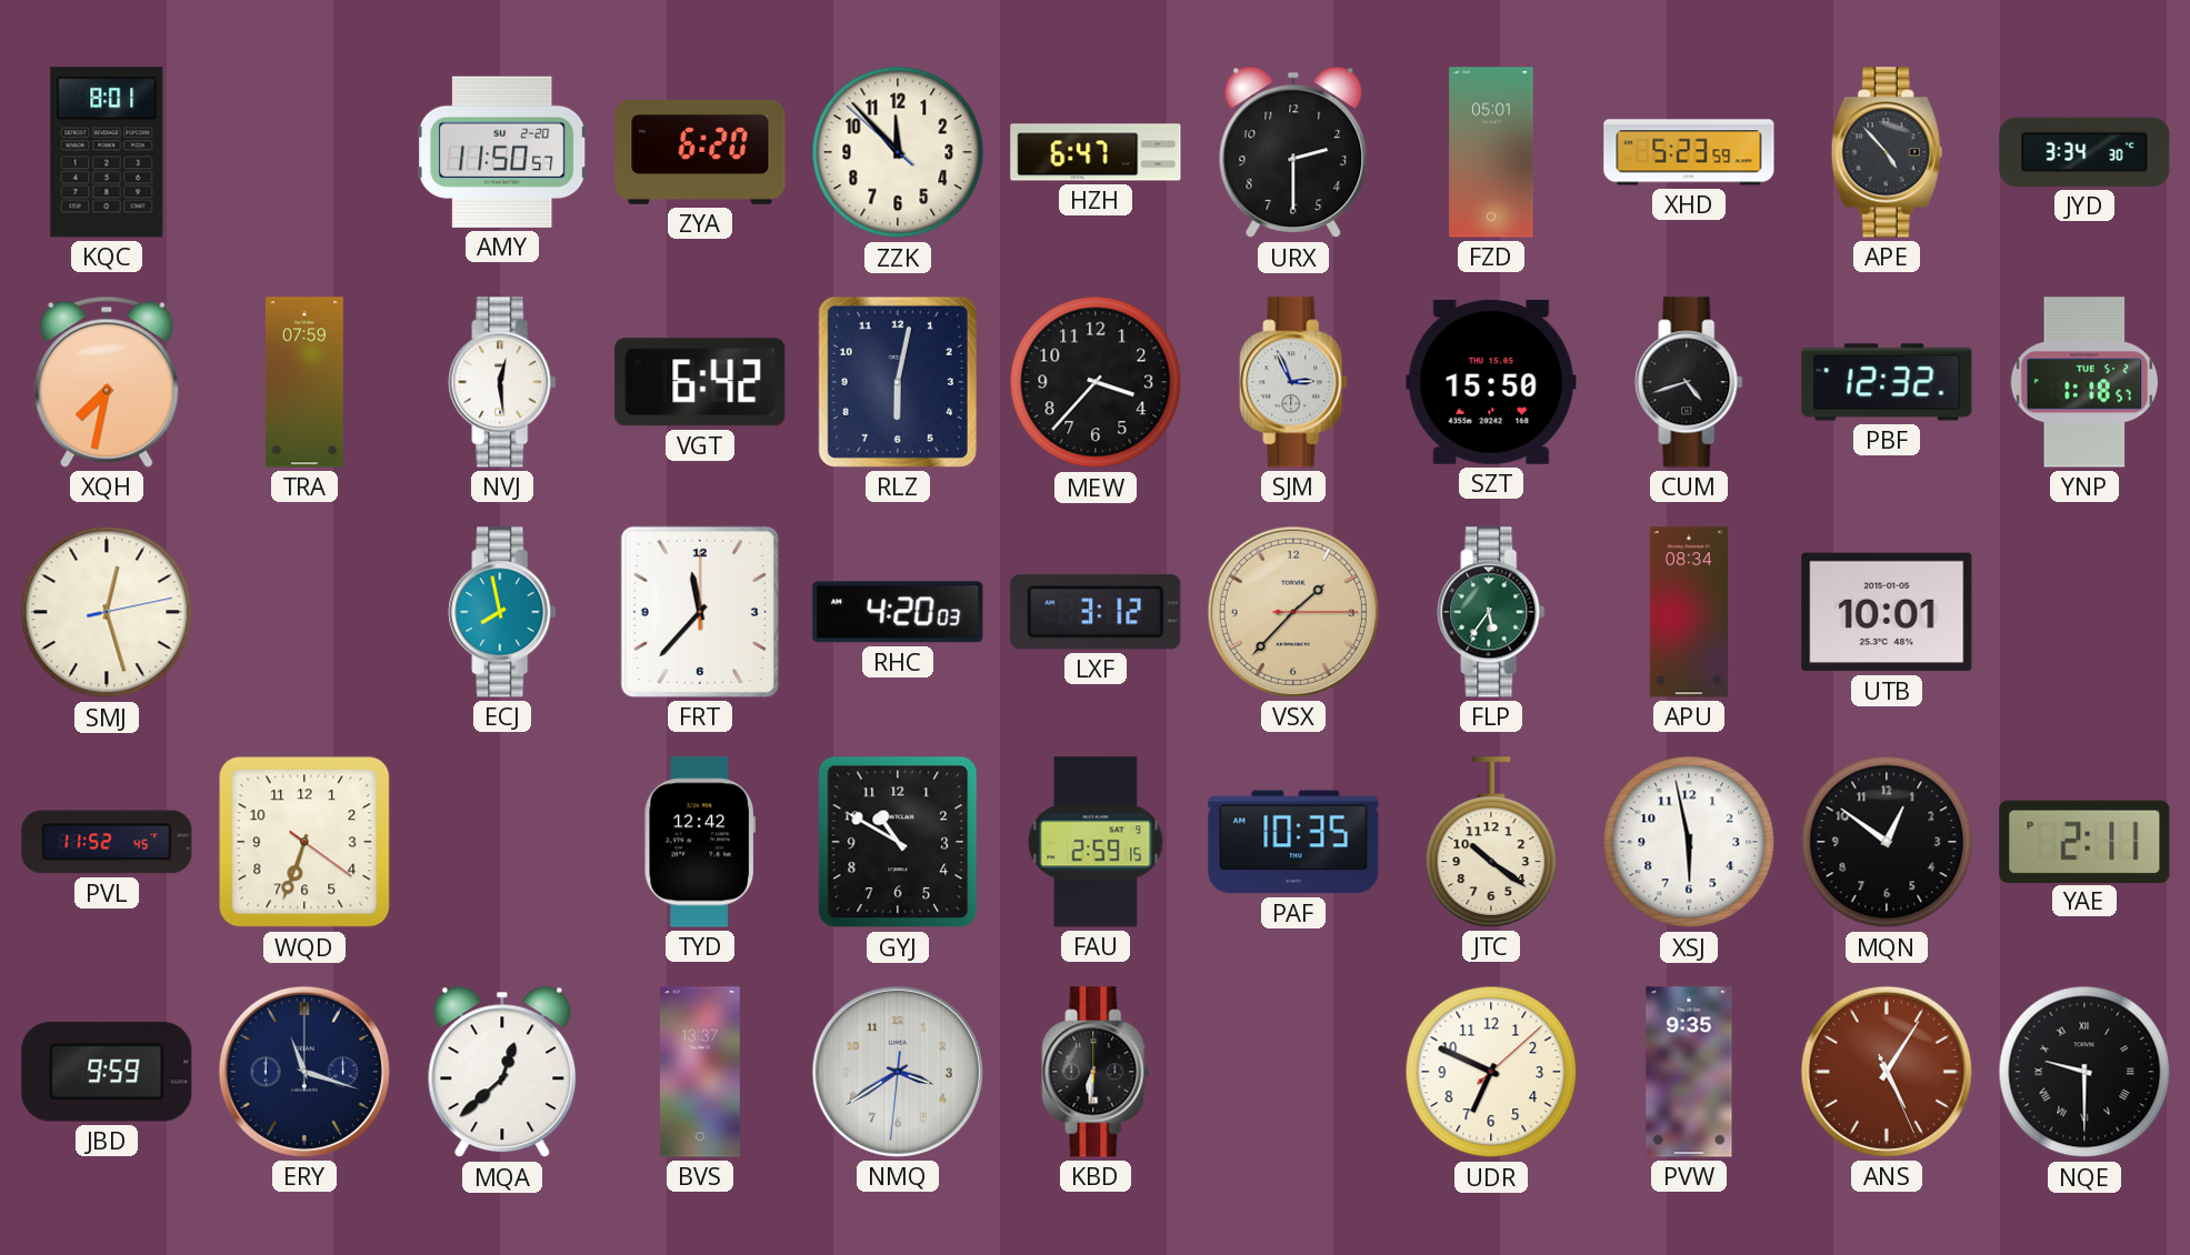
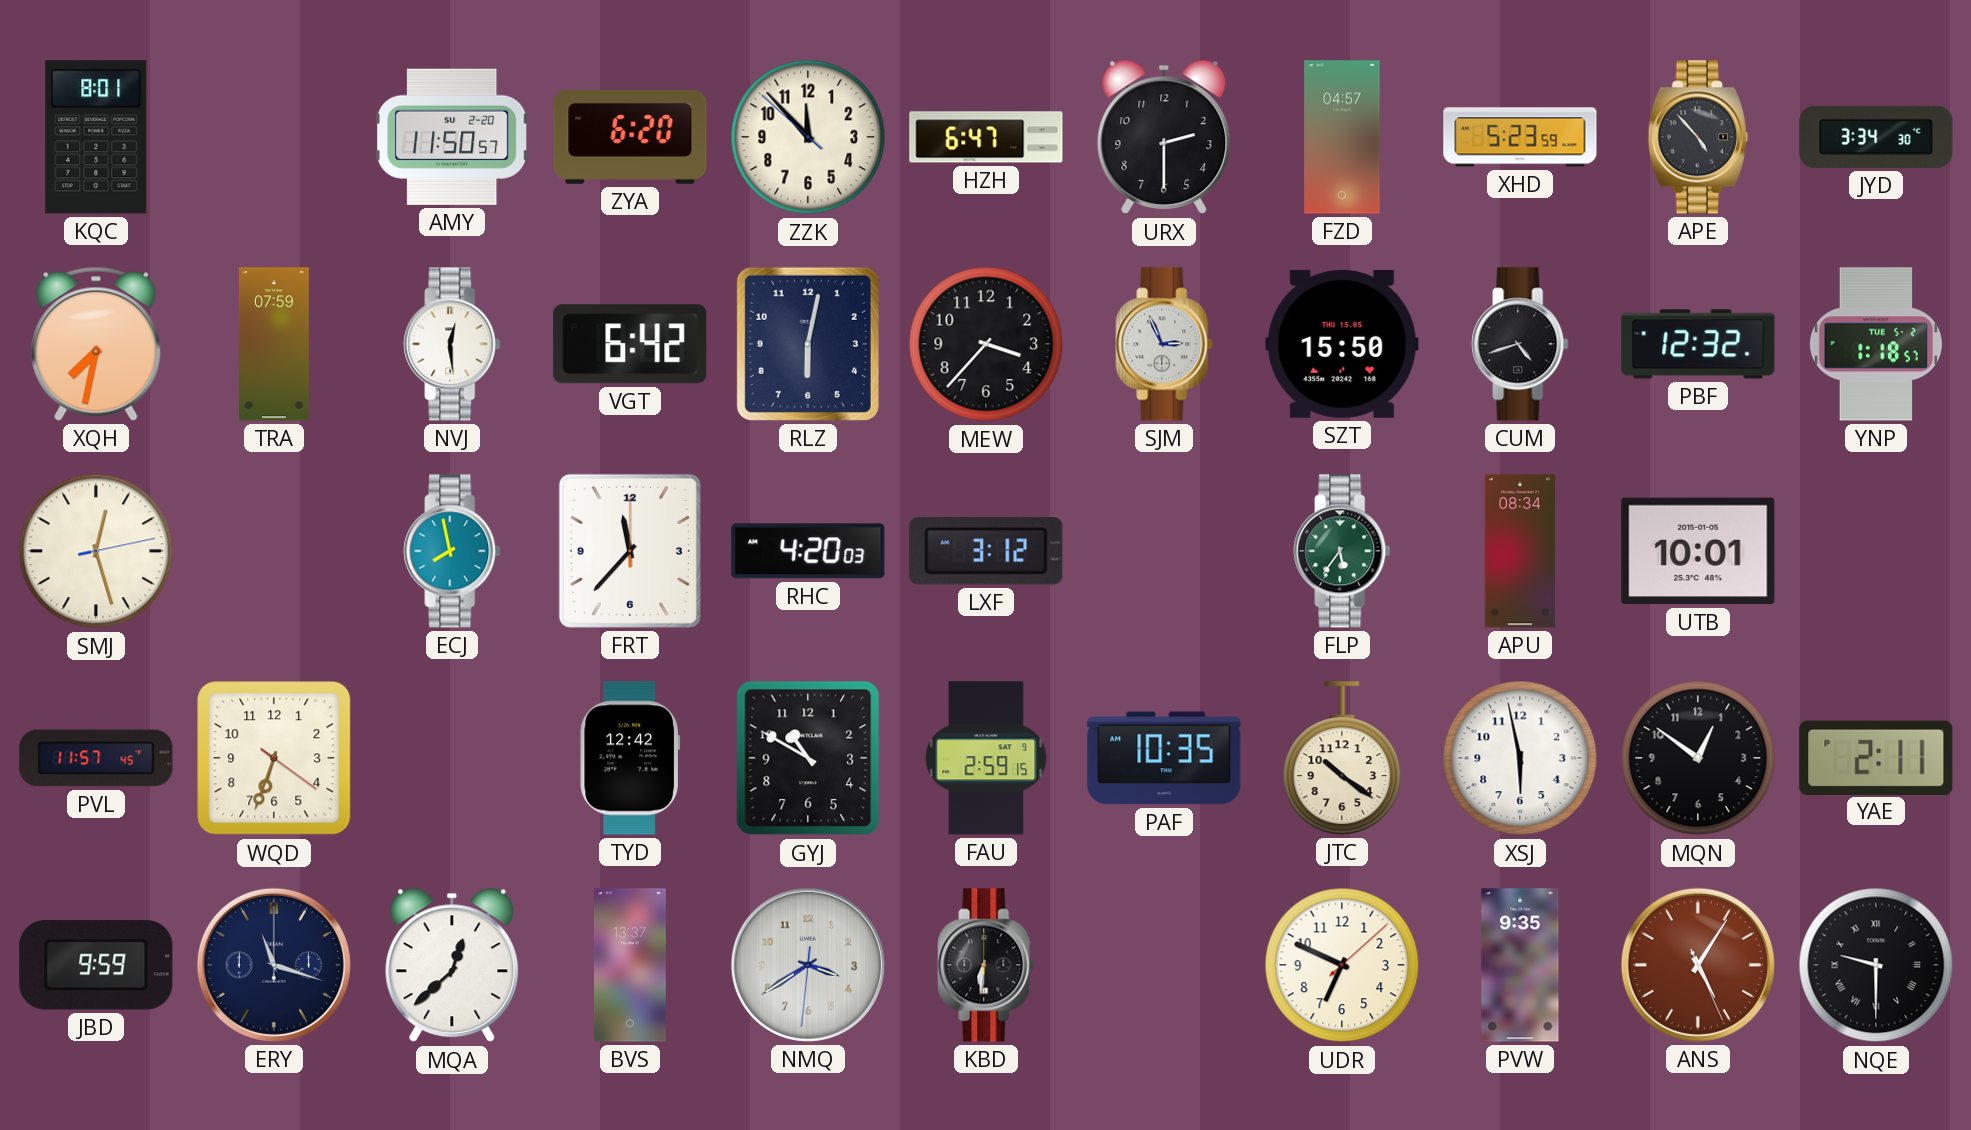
FZD: 05:01 -> 04:57 (1342, 137)
VSX: 1:37 -> none (1293, 612)
PVL: 11:52 -> 11:57 (96, 758)
